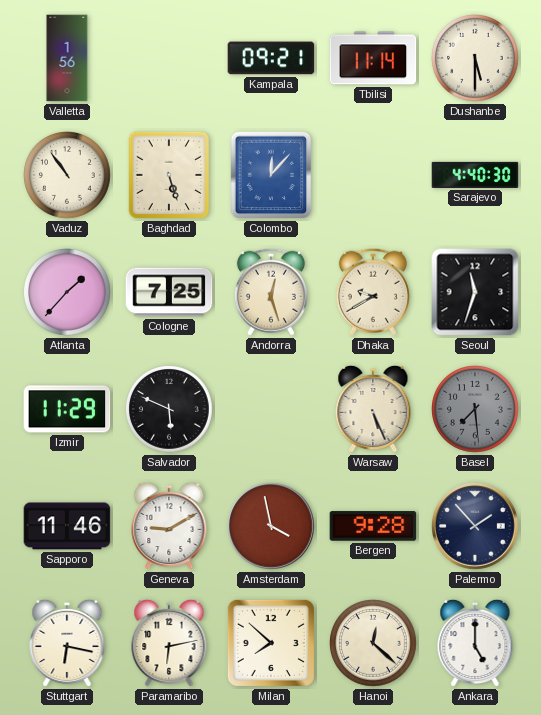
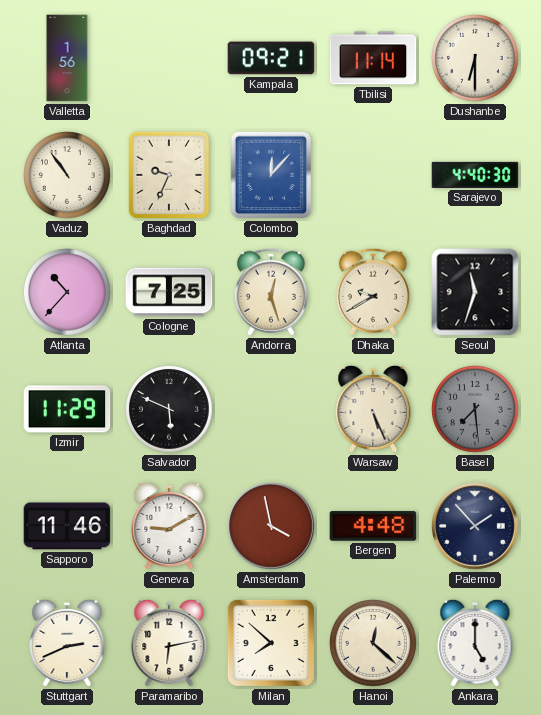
Dushanbe: 5:30 -> 6:30 (476, 59)
Baghdad: 5:27 -> 9:34 (169, 175)
Atlanta: 1:37 -> 10:37 (68, 293)
Bergen: 9:28 -> 4:48 (373, 526)
Stuttgart: 6:17 -> 2:41 (67, 643)
